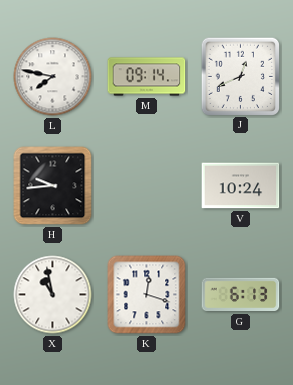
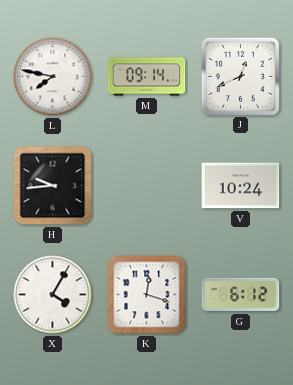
X: 10:58 -> 4:05 (53, 295)
G: 6:13 -> 6:12 (241, 295)
